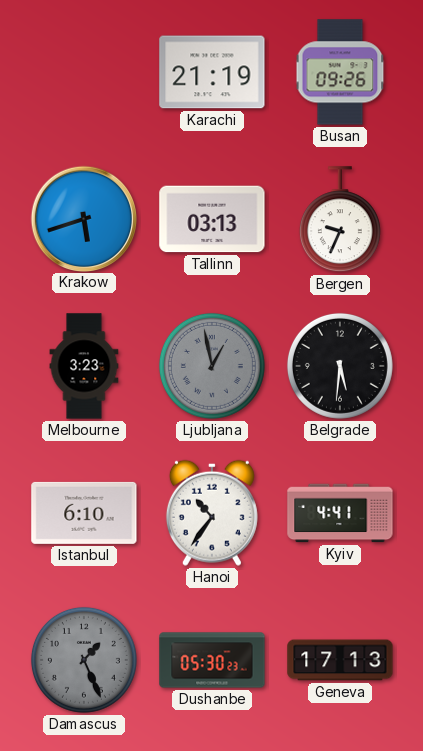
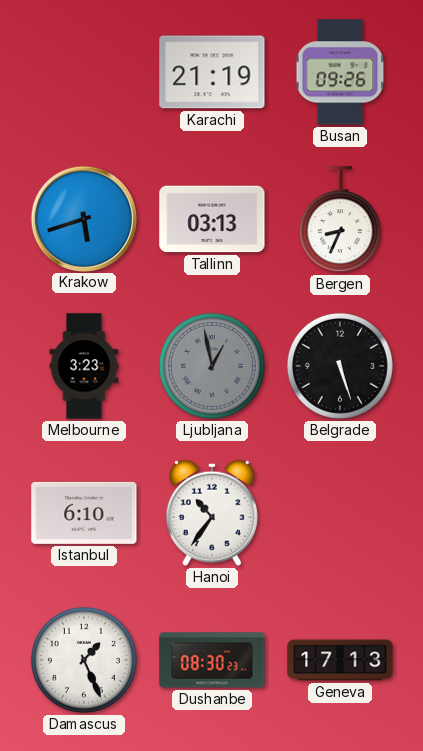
Bergen: 9:34 -> 8:34 (340, 220)
Belgrade: 5:31 -> 5:27 (340, 366)
Kyiv: 4:41 -> none (340, 513)
Damascus dial: grey -> white (84, 660)
Dushanbe: 05:30 -> 08:30 (212, 660)
